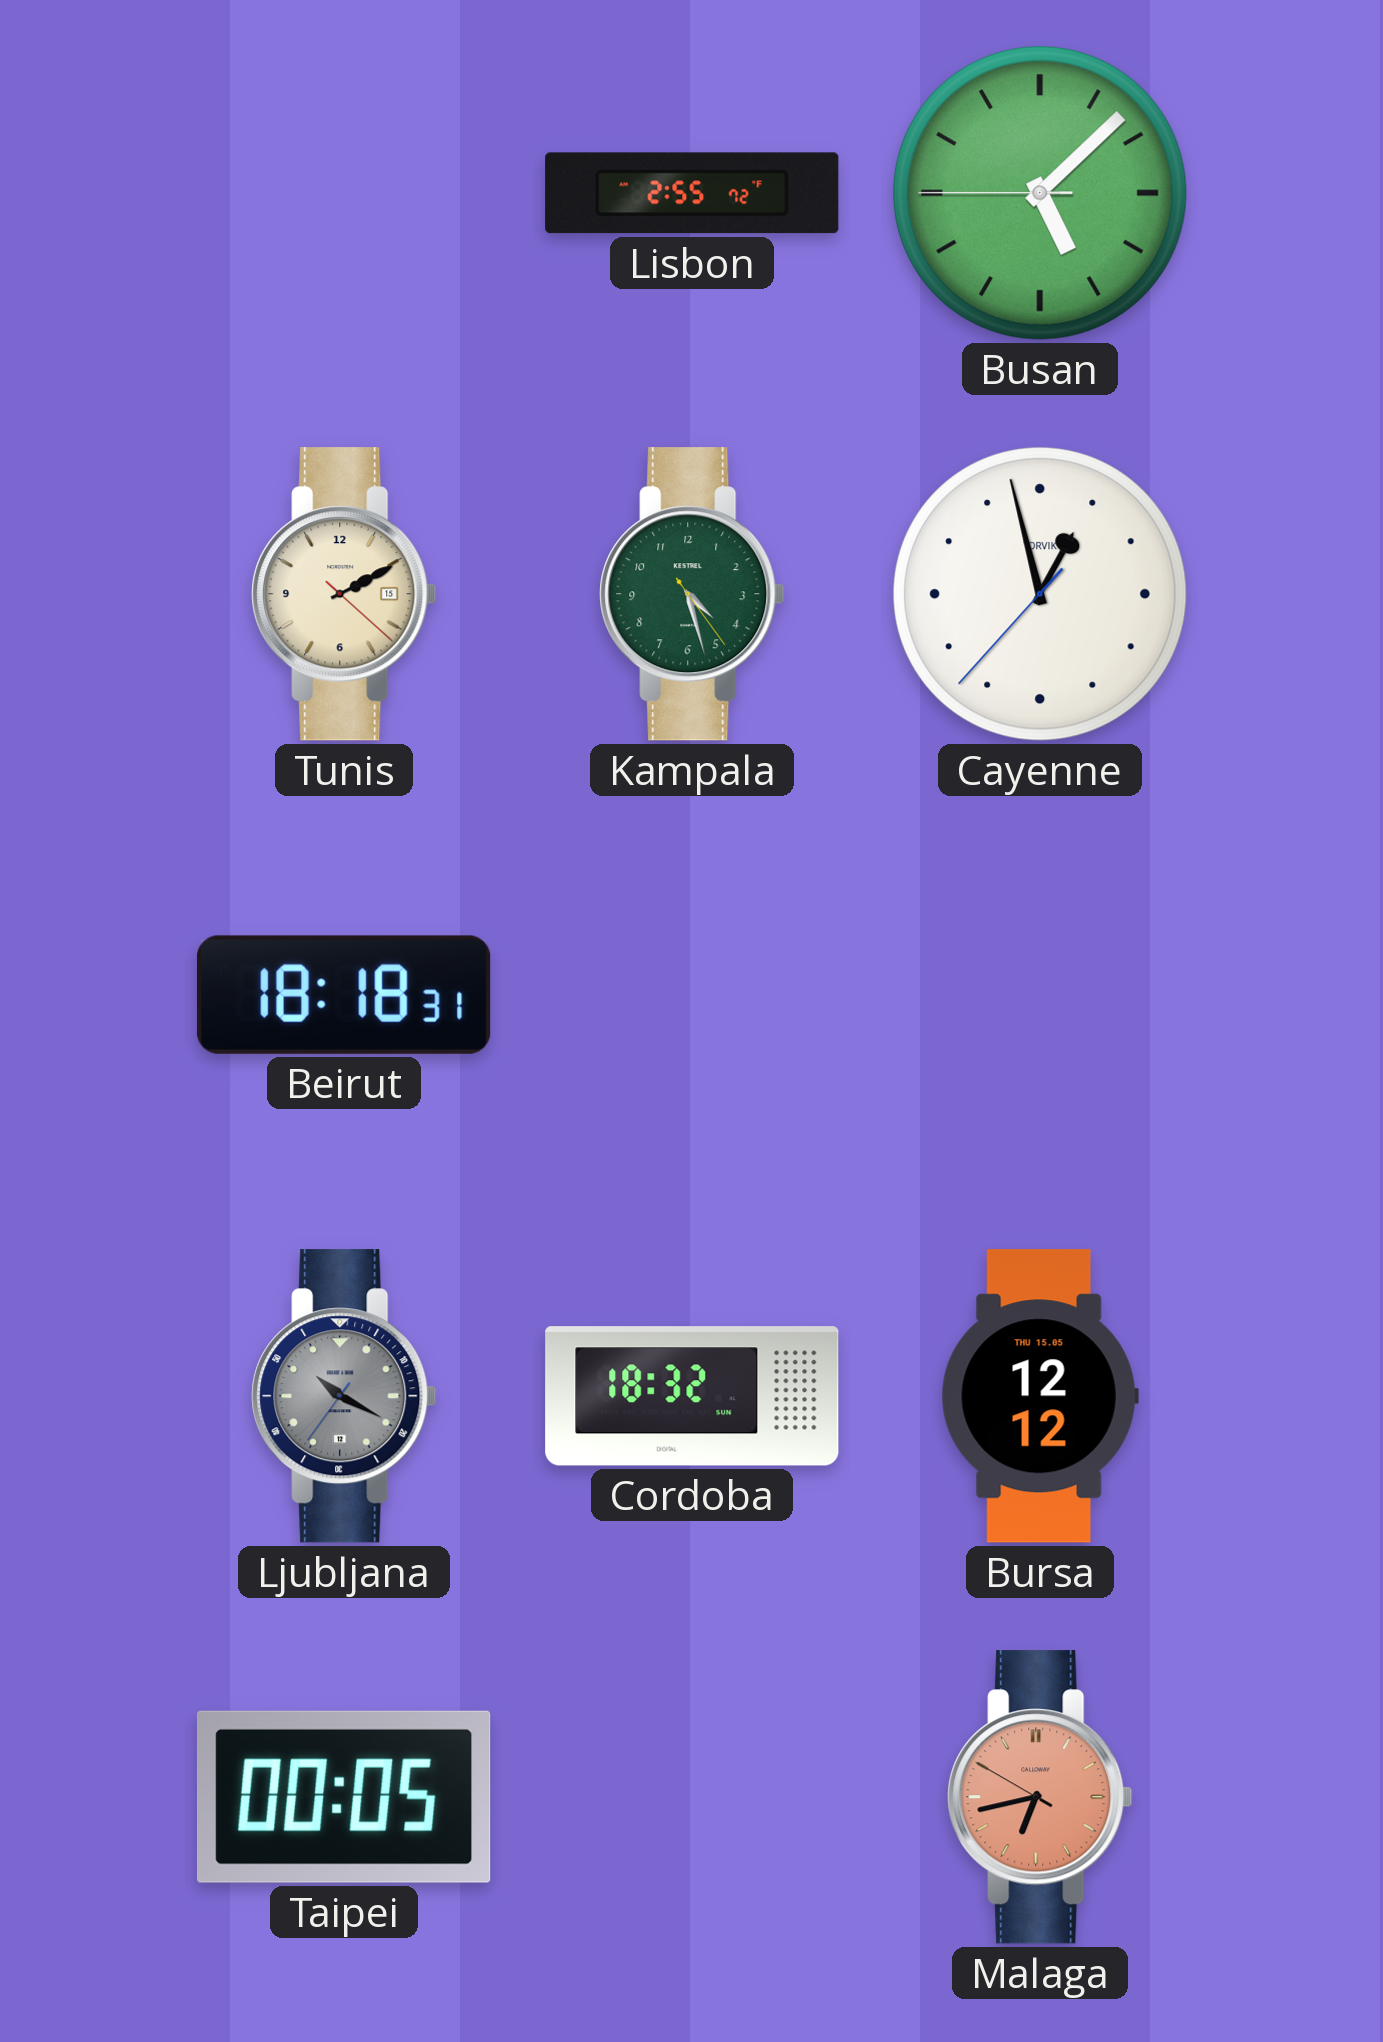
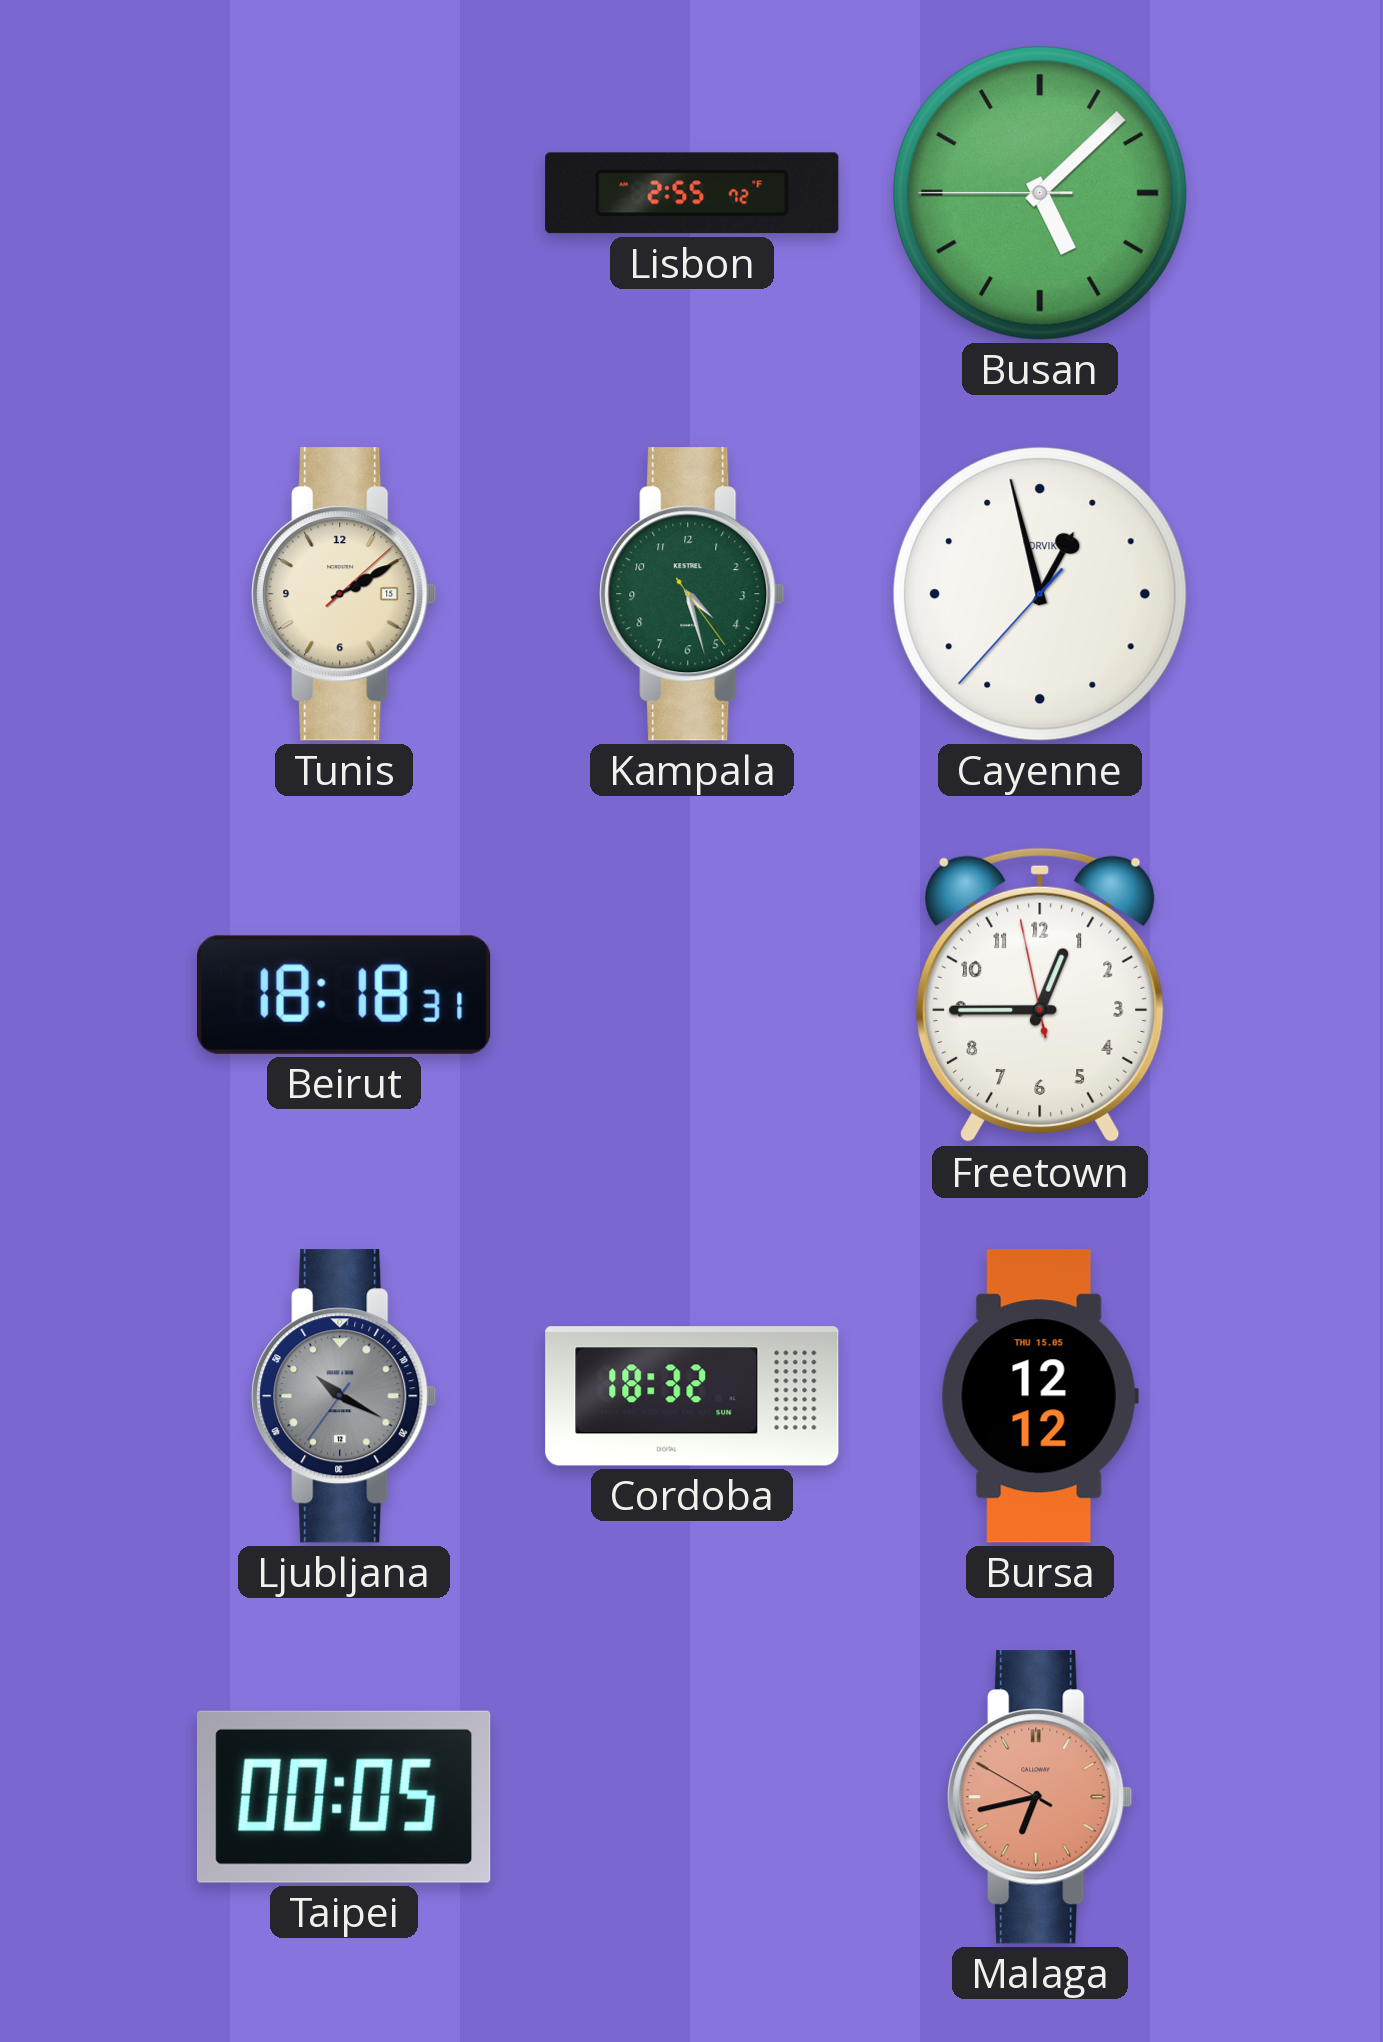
Tunis: 2:10:22 -> 2:10:08 (344, 594)
Freetown: none -> 12:44 (1040, 995)
